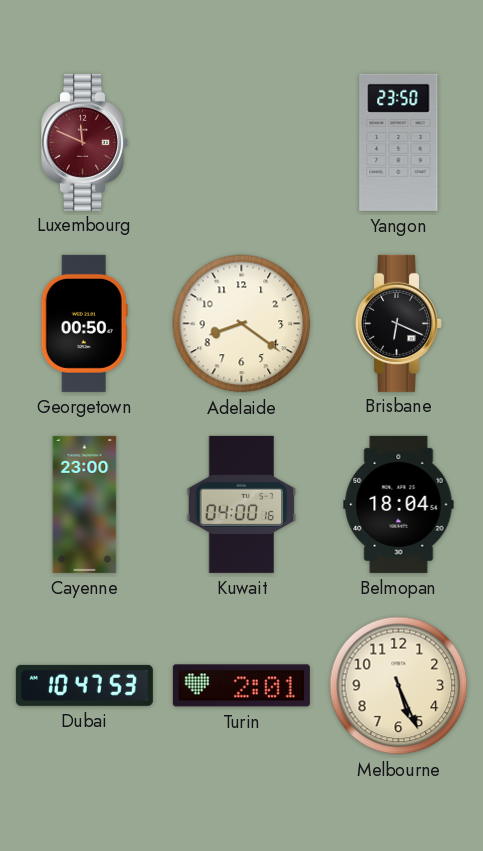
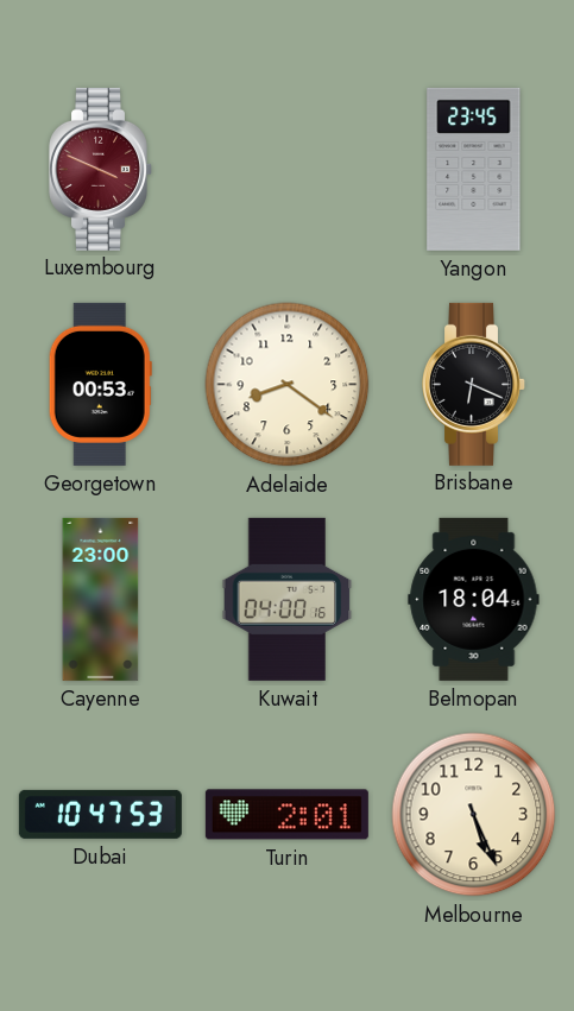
Luxembourg: 11:49 -> 3:49 (101, 169)
Yangon: 23:50 -> 23:45 (474, 169)
Georgetown: 00:50 -> 00:53 (100, 384)
